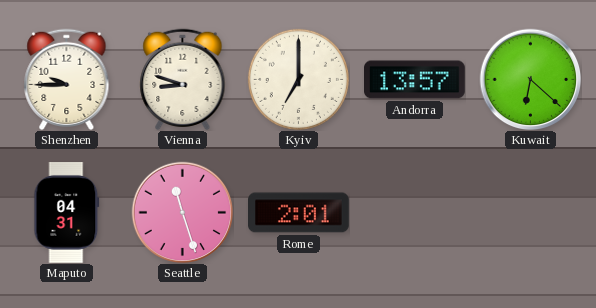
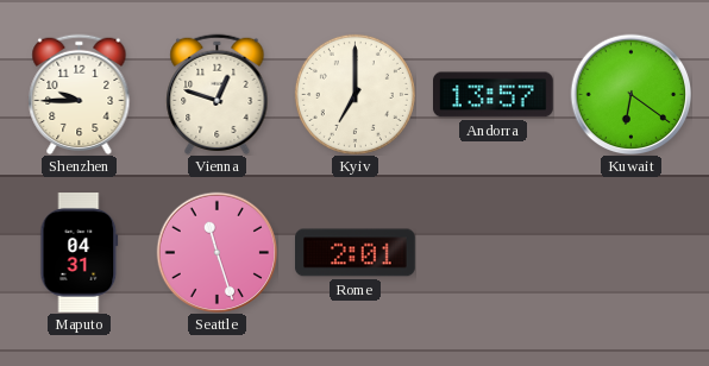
Vienna: 8:48 -> 12:48 (218, 94)
Kuwait: 6:22 -> 6:21 (630, 94)
